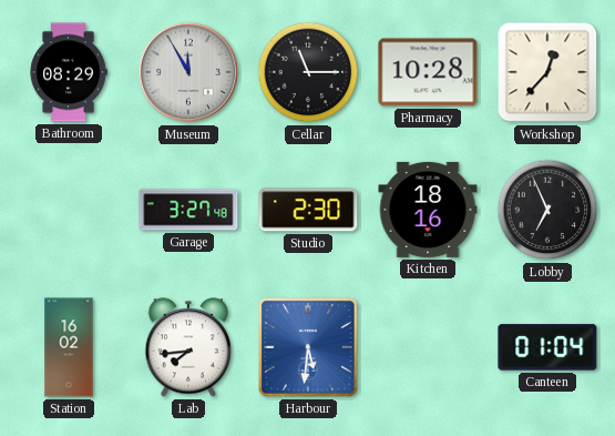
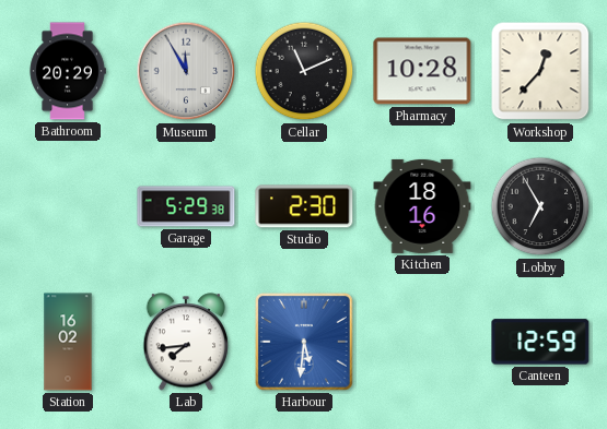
Bathroom: 08:29 -> 20:29 (68, 71)
Cellar: 11:15 -> 11:11 (304, 71)
Garage: 3:27 -> 5:29 (186, 206)
Lobby: 6:56 -> 6:55 (540, 206)
Canteen: 01:04 -> 12:59 (540, 342)
